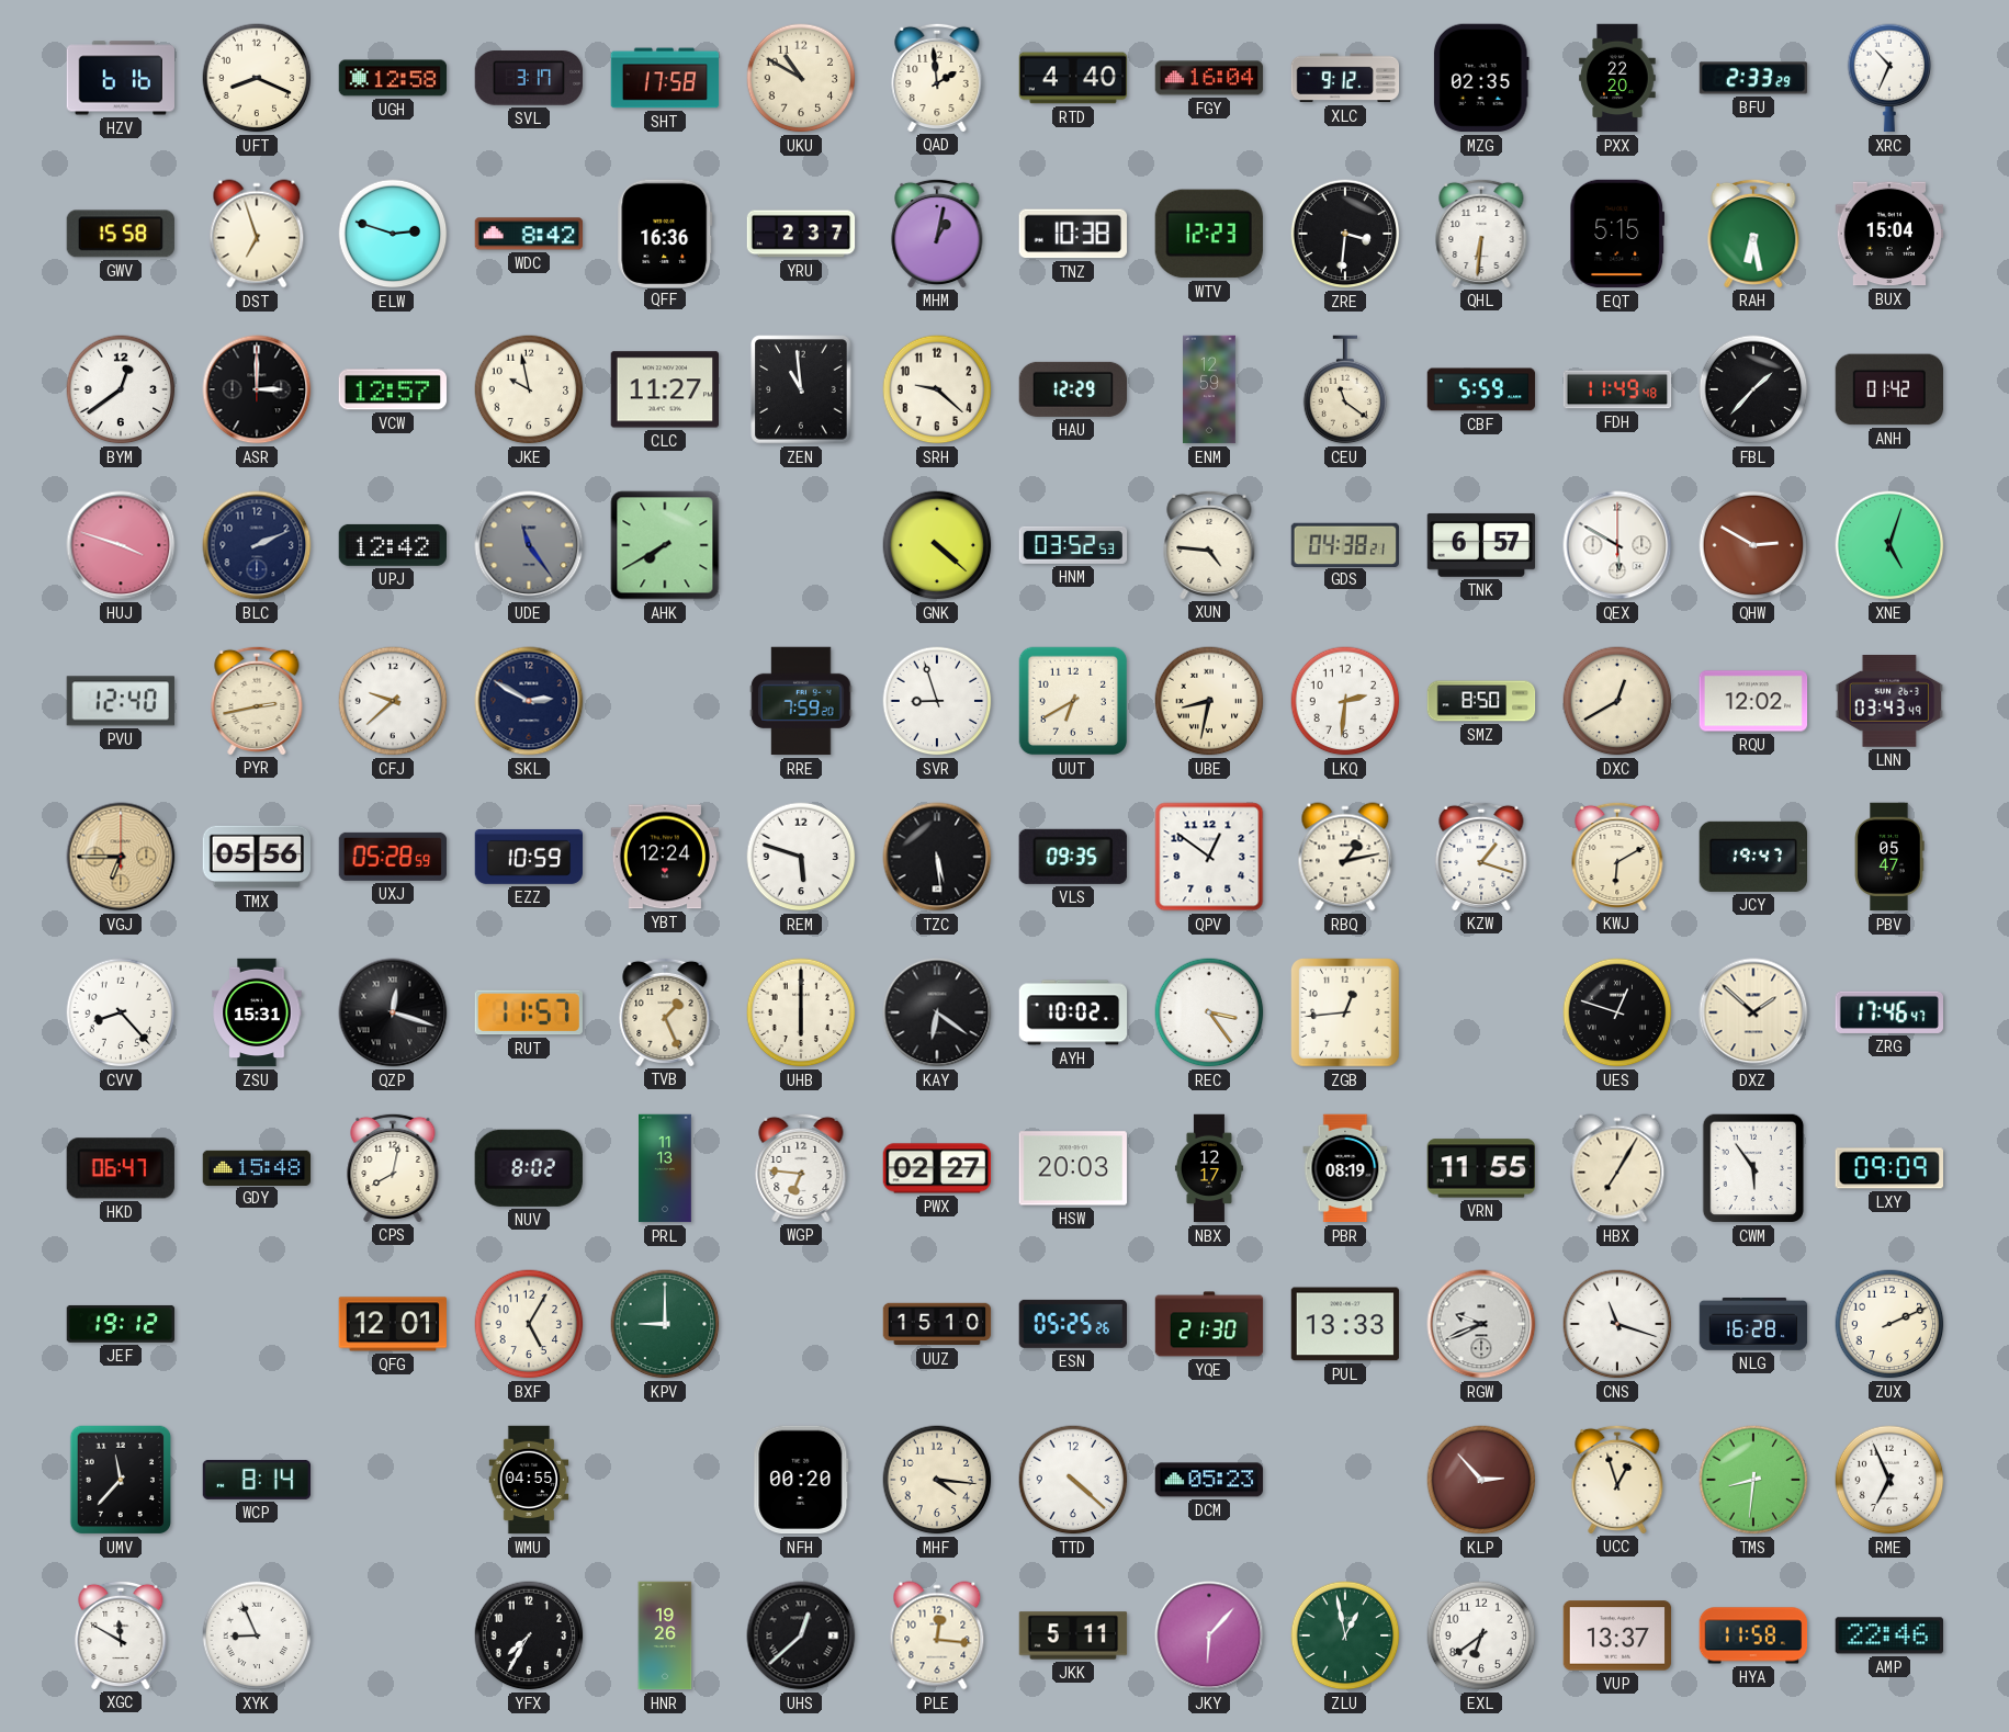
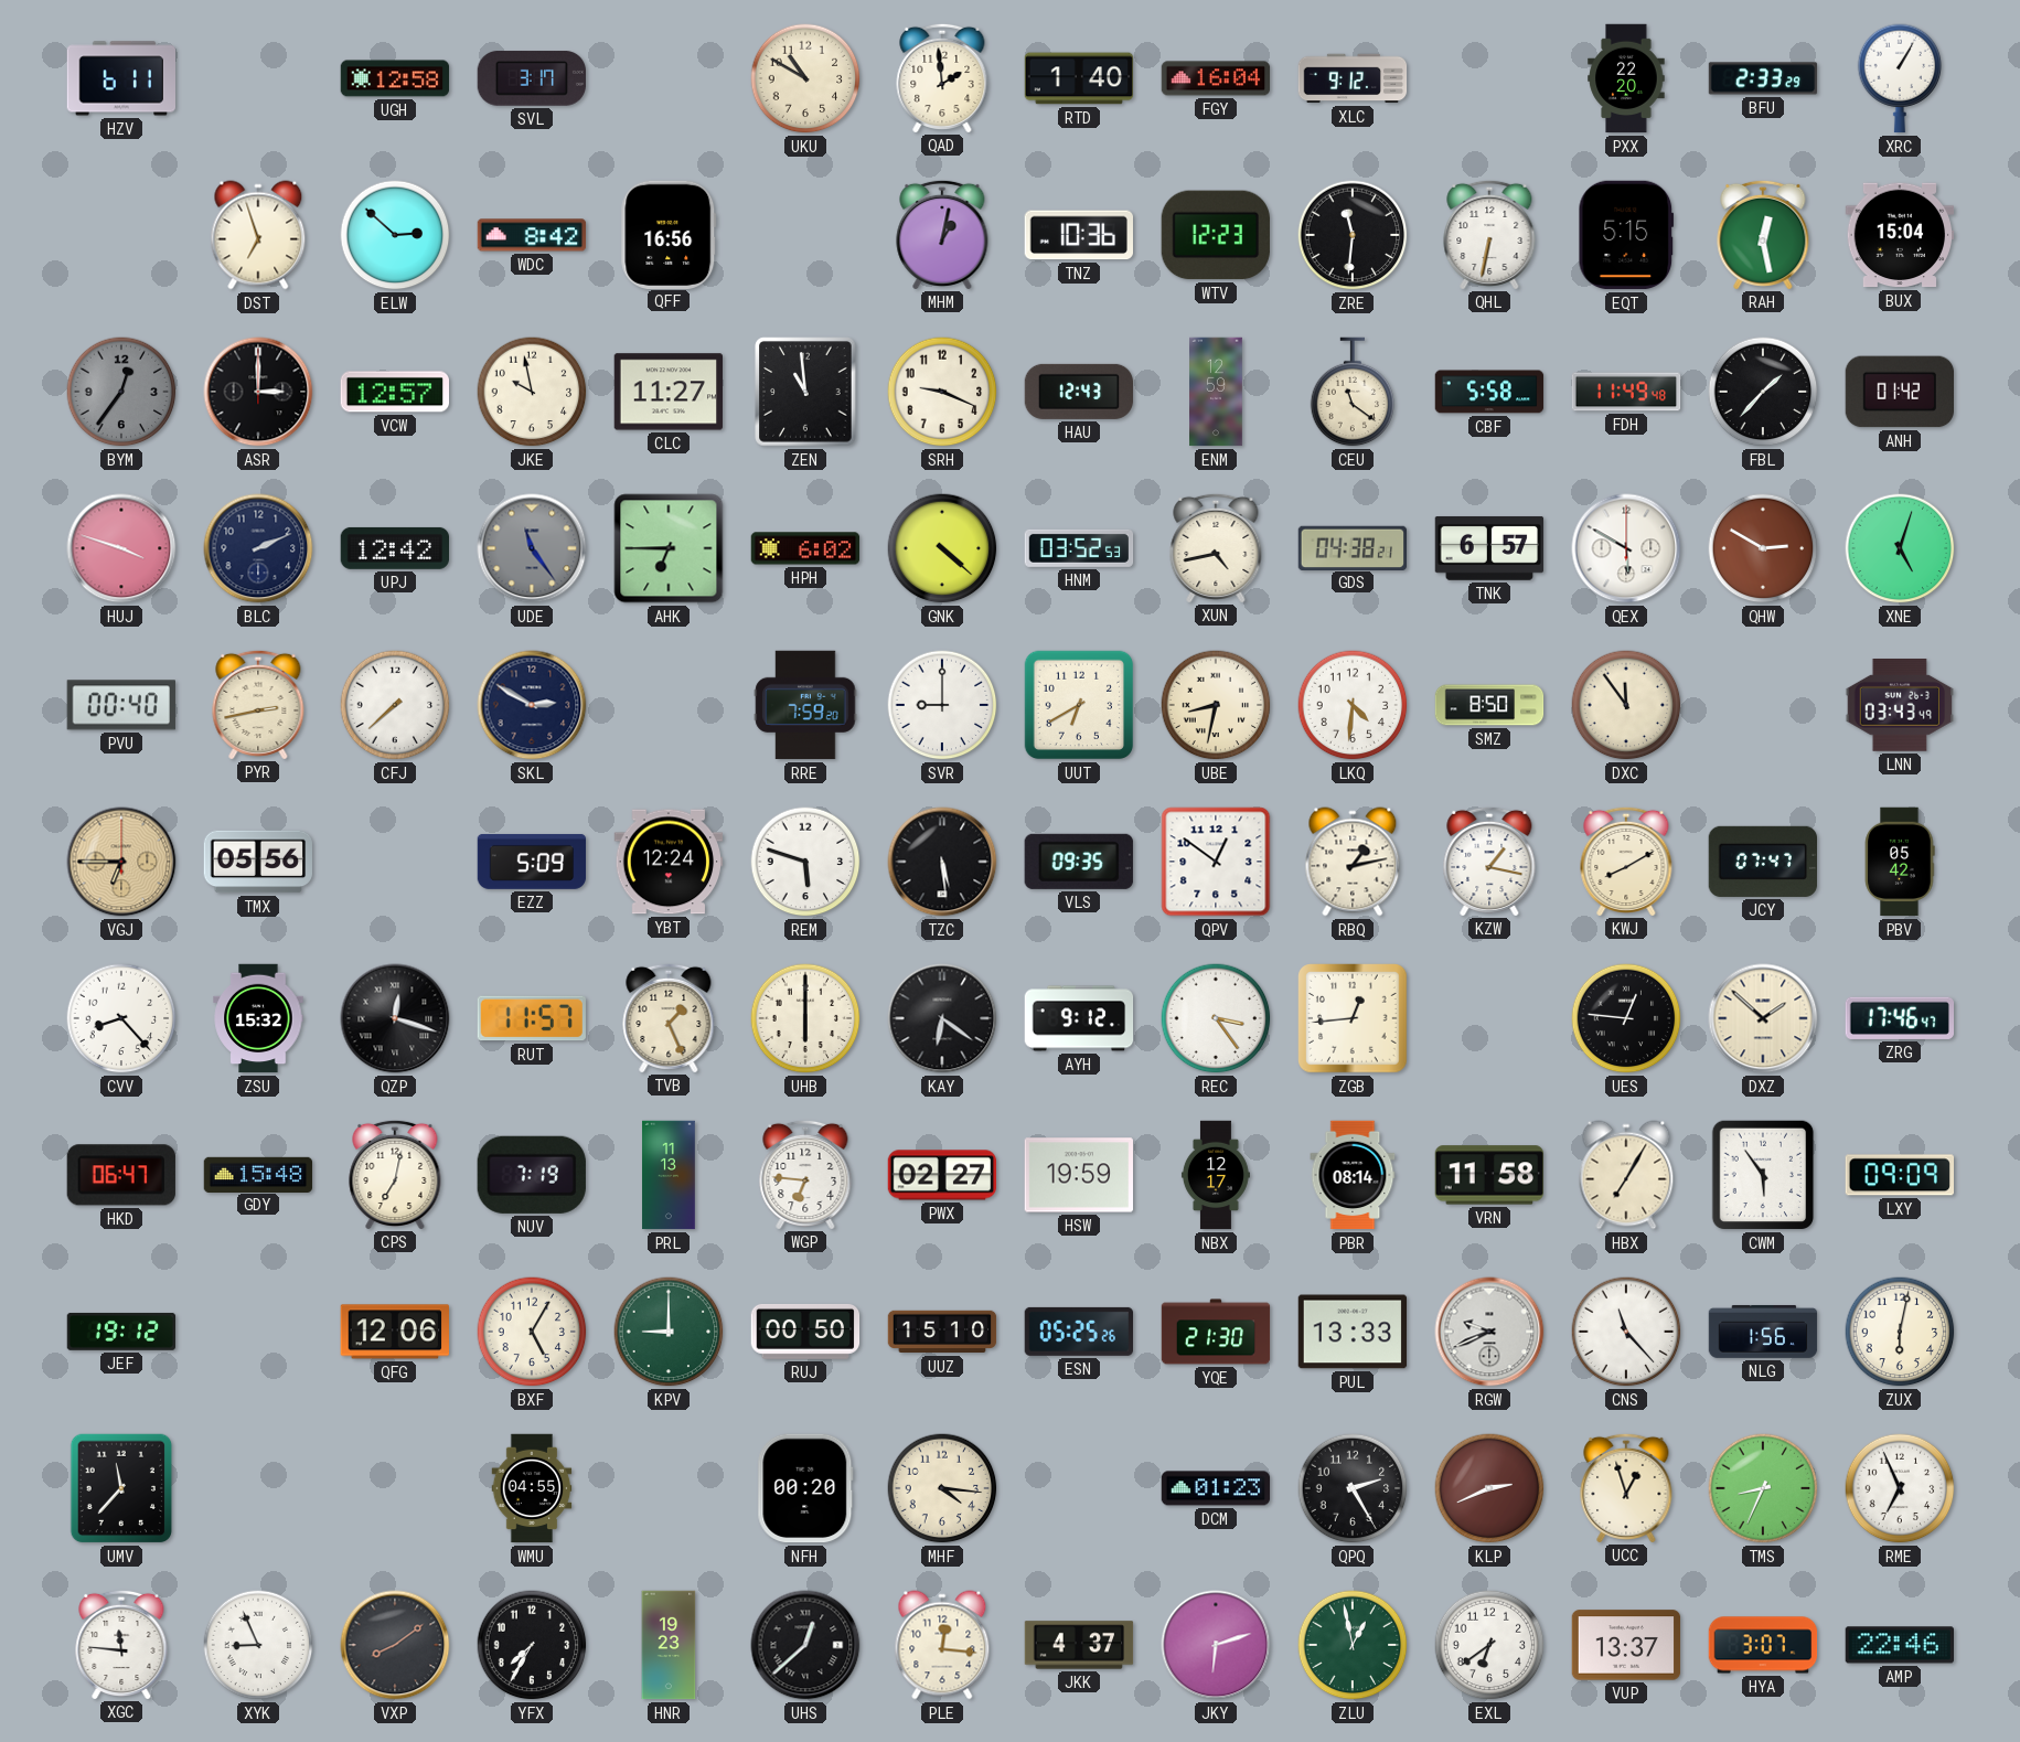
HZV: 6:16 -> 6:11 (120, 78)
UFT: 8:19 -> none (257, 78)
SHT: 17:58 -> none (665, 78)
RTD: 4:40 -> 1:40 (1079, 78)
MZG: 02:35 -> none (1481, 78)
XRC: 10:34 -> 1:05 (1900, 78)
GWV: 15:58 -> none (120, 234)
ELW: 2:48 -> 2:52 (395, 235)
QFF: 16:36 -> 16:56 (669, 234)
YRU: 2:37 -> none (801, 234)
TNZ: 10:38 -> 10:36 (1078, 235)
ZRE: 3:31 -> 11:31 (1353, 235)
QHL: 6:31 -> 6:32 (1489, 234)
RAH: 6:28 -> 12:28 (1763, 234)
BYM: 12:39 -> 12:36 (121, 392)
BYM dial: white -> grey (121, 392)
SRH: 9:22 -> 9:19 (942, 392)
HAU: 12:29 -> 12:43 (1079, 392)
CBF: 5:59 -> 5:58 (1489, 392)
AHK: 7:40 -> 6:45 (669, 548)
HPH: none -> 6:02 (805, 548)
XUN: 4:46 -> 4:43 (1216, 547)
PVU: 12:40 -> 00:40 (121, 705)
CFJ: 9:38 -> 7:38 (395, 705)
SVR: 8:57 -> 9:00 (942, 705)
LKQ: 2:31 -> 4:31 (1353, 705)
DXC: 12:40 -> 11:54 (1626, 705)
RQU: 12:02 -> none (1753, 701)
UXJ: 05:28 -> none (393, 857)
EZZ: 10:59 -> 5:09 (532, 862)
KZW: 1:18 -> 1:17 (1489, 861)
KWJ: 6:10 -> 8:10 (1626, 861)
JCY: 19:47 -> 07:47 (1762, 862)
PBV: 05:47 -> 05:42 (1900, 862)
ZSU: 15:31 -> 15:32 (258, 1018)
AYH: 10:02 -> 9:12 (1079, 1018)
UES: 12:48 -> 12:46 (1626, 1018)
CPS: 8:02 -> 7:02 (395, 1174)
NUV: 8:02 -> 7:19 (532, 1175)
HSW: 20:03 -> 19:59 (1079, 1175)
PBR: 08:19 -> 08:14 (1353, 1175)
VRN: 11:55 -> 11:58 (1488, 1175)
QFG: 12:01 -> 12:06 (394, 1332)
RUJ: none -> 00:50 (805, 1332)
CNS: 11:18 -> 11:23 (1626, 1332)
NLG: 16:28 -> 1:56 (1763, 1332)
ZUX: 2:11 -> 6:02 (1900, 1332)
WCP: 8:14 -> none (257, 1480)
TTD: 4:22 -> none (1073, 1480)
DCM: 05:23 -> 01:23 (1216, 1488)
QPQ: none -> 2:25 (1353, 1488)
KLP: 2:53 -> 2:41 (1489, 1488)
TMS: 8:31 -> 8:34 (1763, 1488)
XGC: 11:50 -> 11:46 (121, 1644)
VXP: none -> 8:09 (395, 1645)
HNR: 19:26 -> 19:23 (669, 1645)
JKK: 5:11 -> 4:37 (1079, 1645)
JKY: 6:07 -> 6:12 (1216, 1645)
HYA: 11:58 -> 3:07 (1763, 1645)
